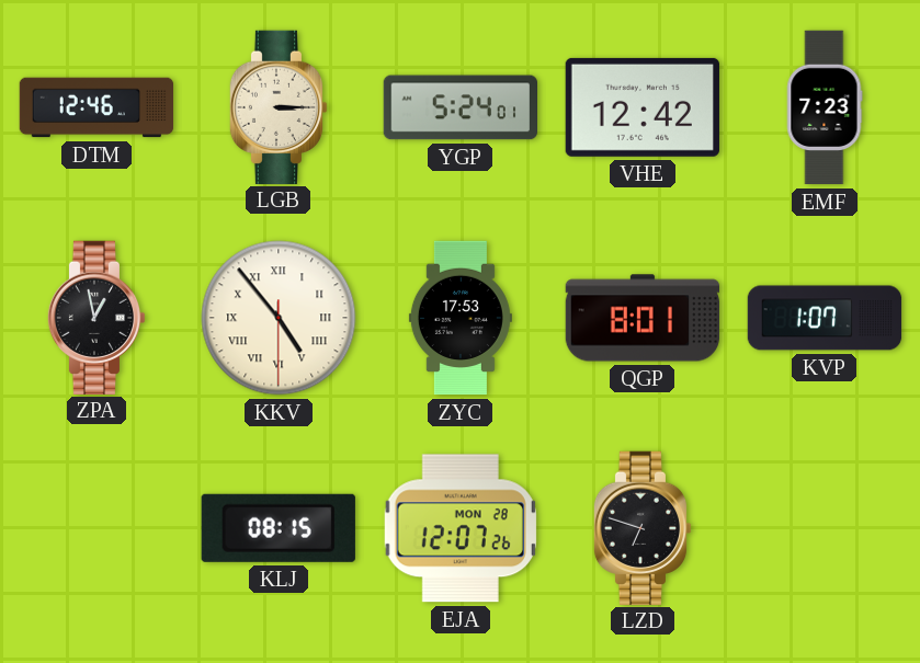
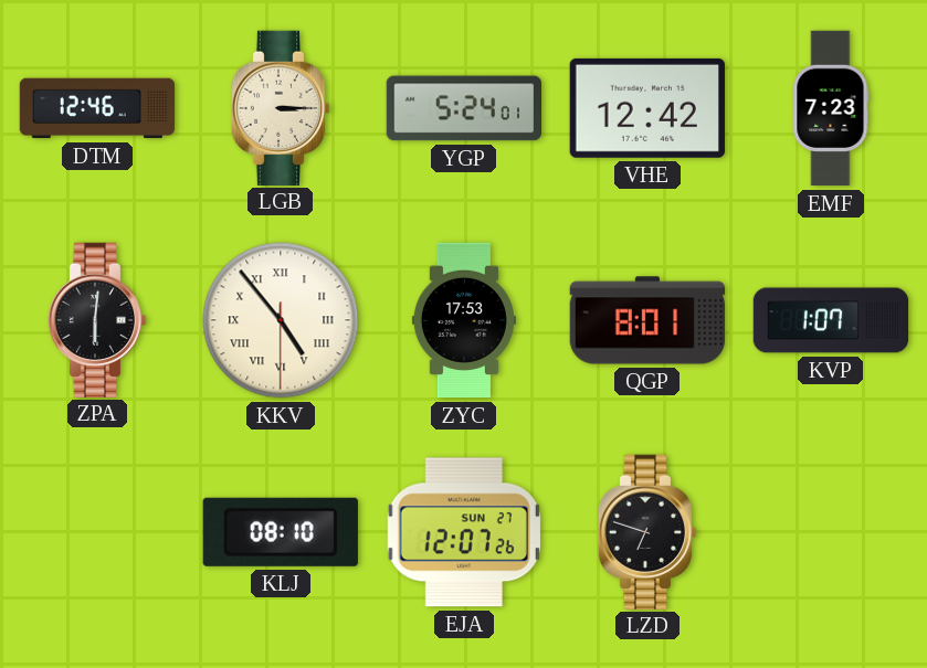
ZPA: 12:58 -> 6:01 (97, 319)
KLJ: 08:15 -> 08:10 (281, 532)
EJA date: MON 28 -> SUN 27 (464, 532)
